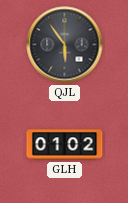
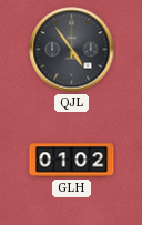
QJL: 5:54 -> 4:54 (72, 50)
